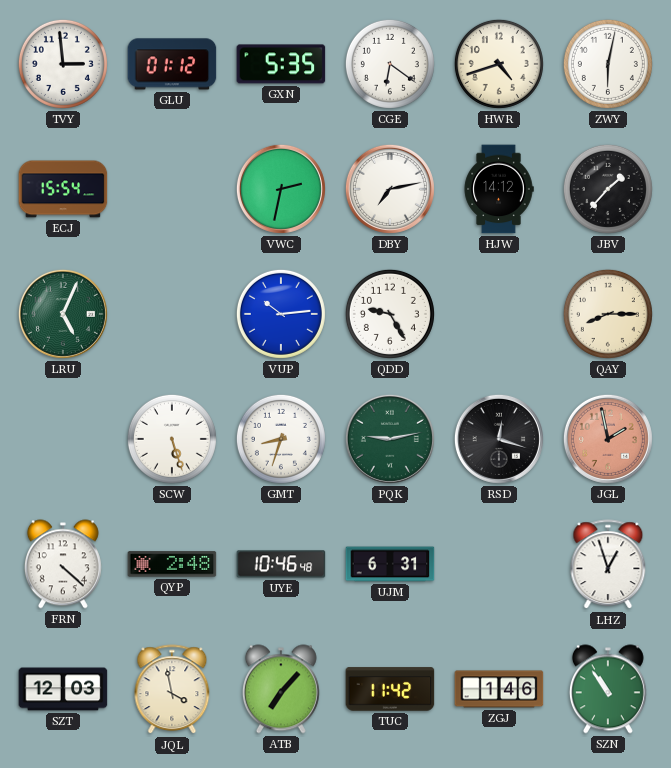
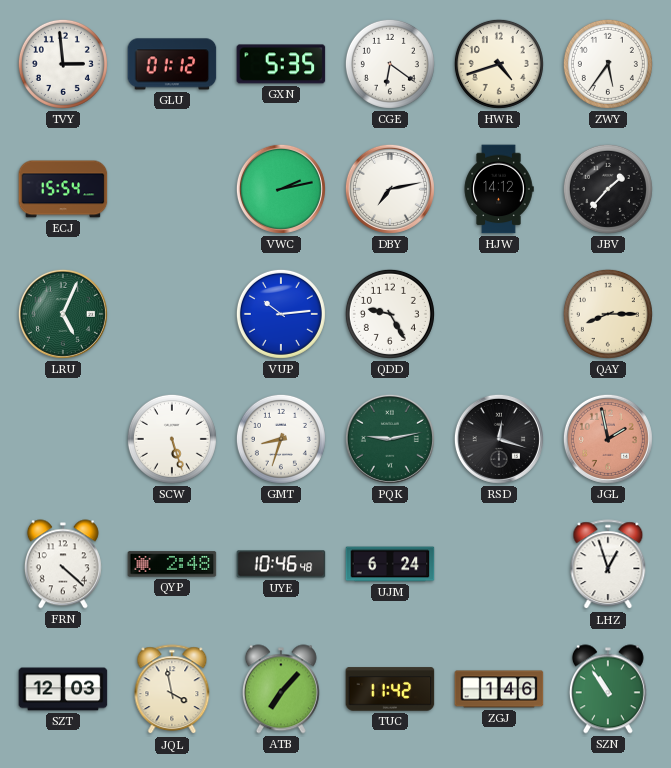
ZWY: 6:02 -> 5:36 (608, 64)
VWC: 2:32 -> 2:13 (281, 189)
UJM: 6:31 -> 6:24 (390, 564)
